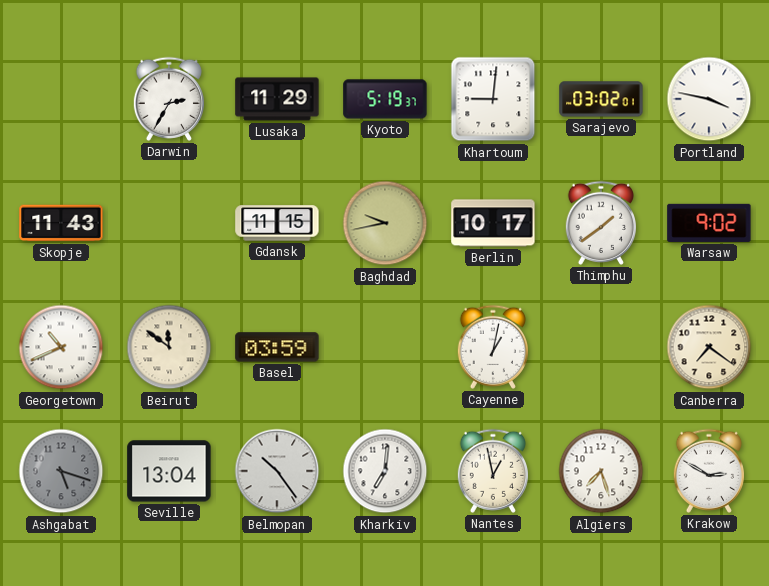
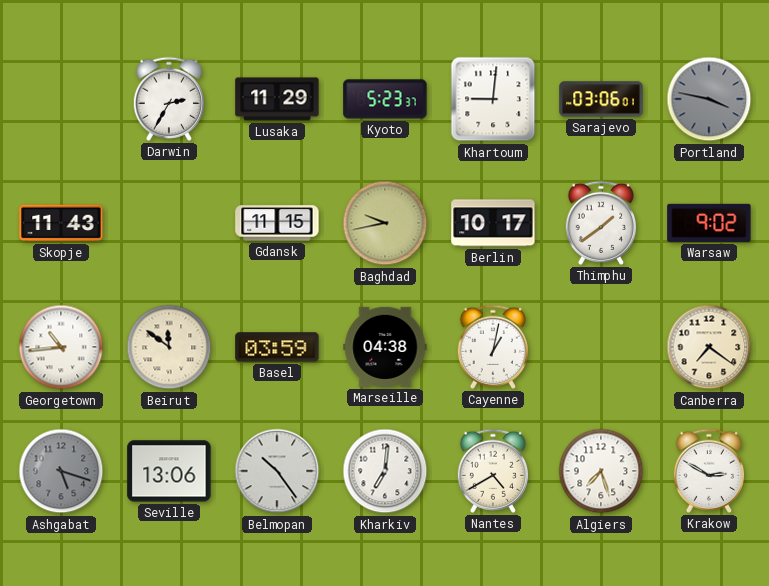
Kyoto: 5:19 -> 5:23 (385, 99)
Sarajevo: 03:02 -> 03:06 (601, 99)
Portland dial: white -> grey (709, 99)
Georgetown: 10:41 -> 10:44 (61, 347)
Marseille: none -> 04:38 (385, 347)
Seville: 13:04 -> 13:06 (169, 471)
Nantes: 12:58 -> 4:40 (492, 471)
